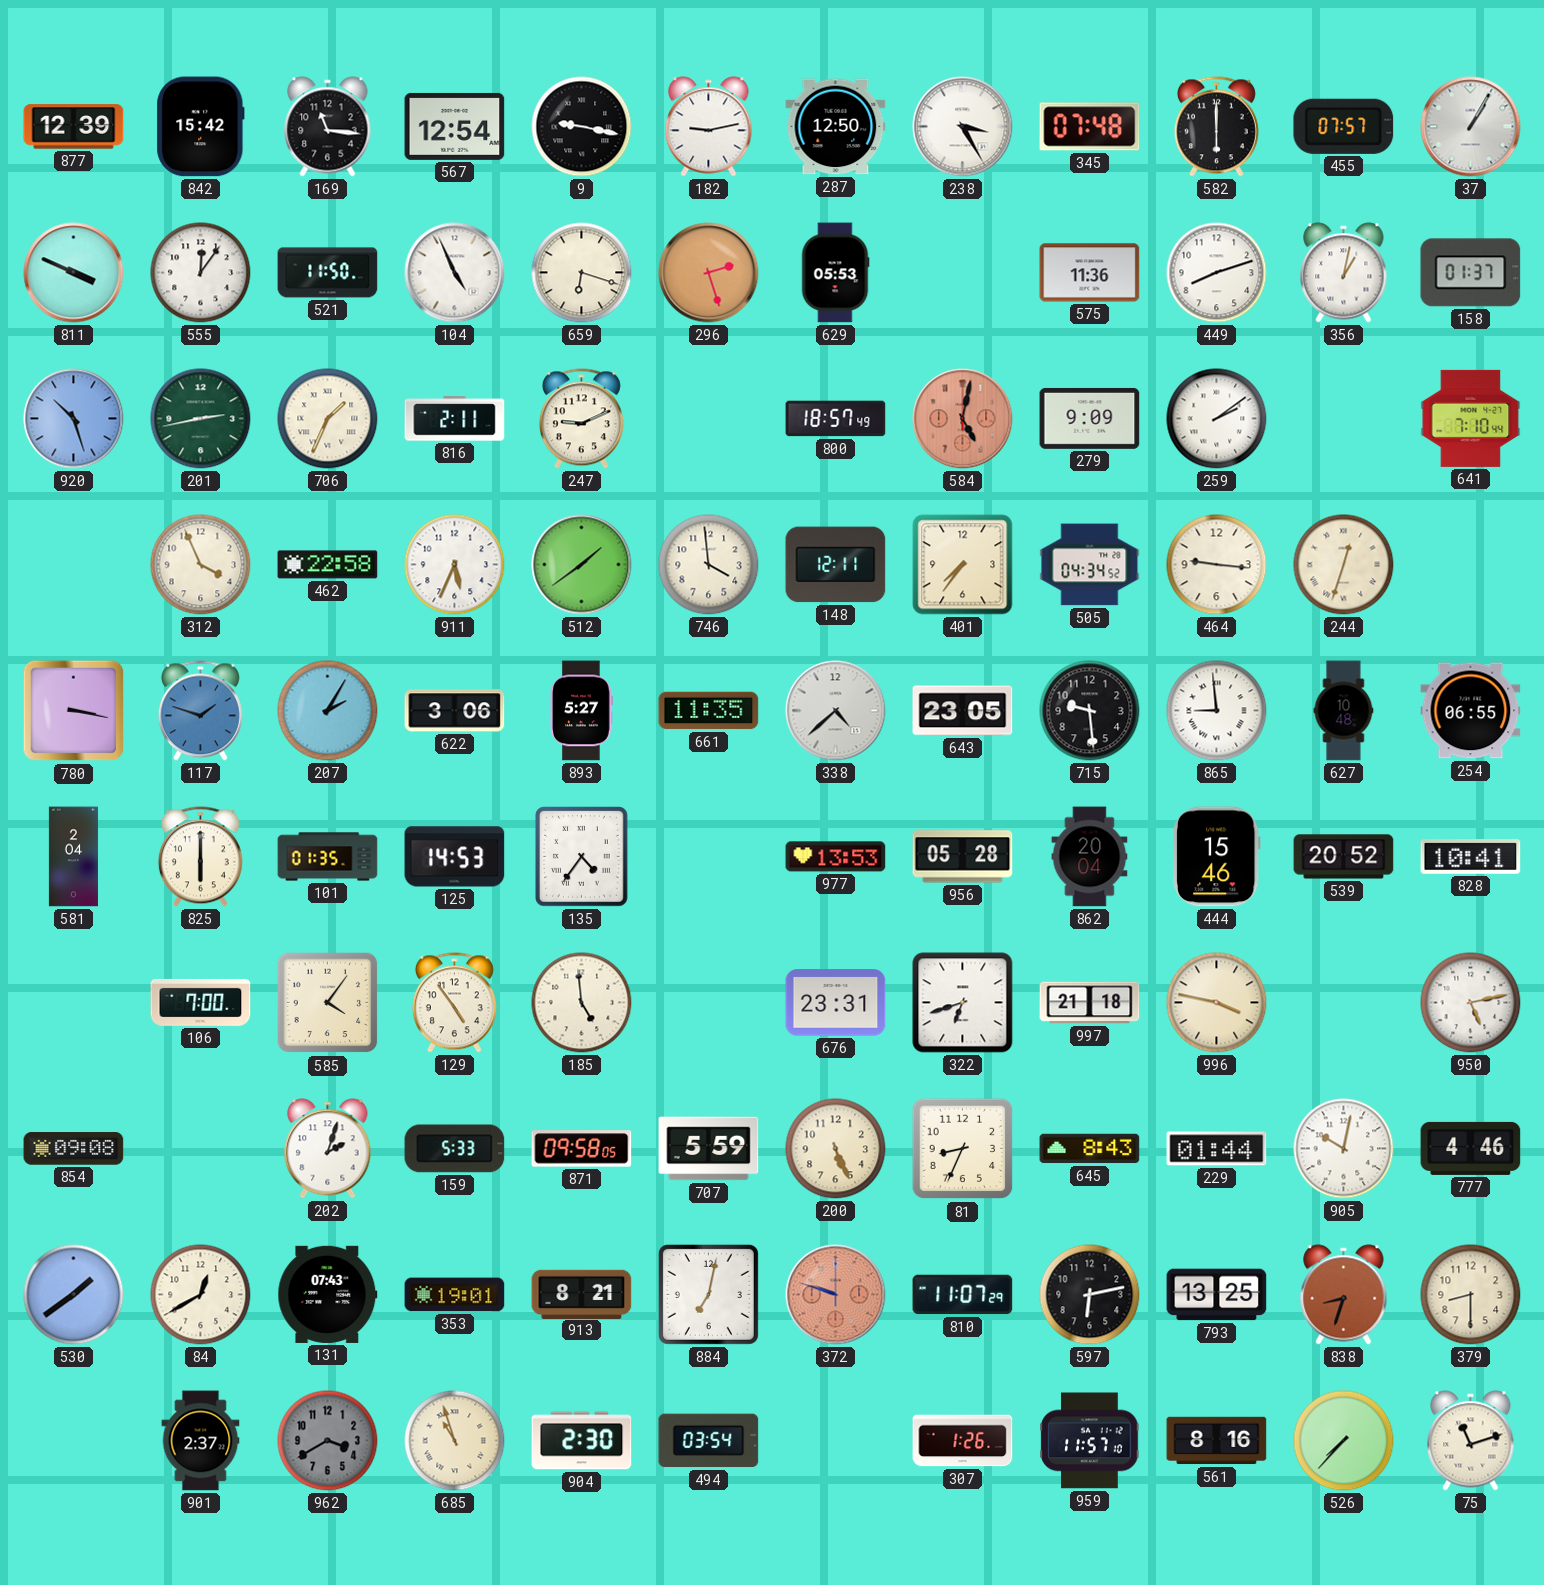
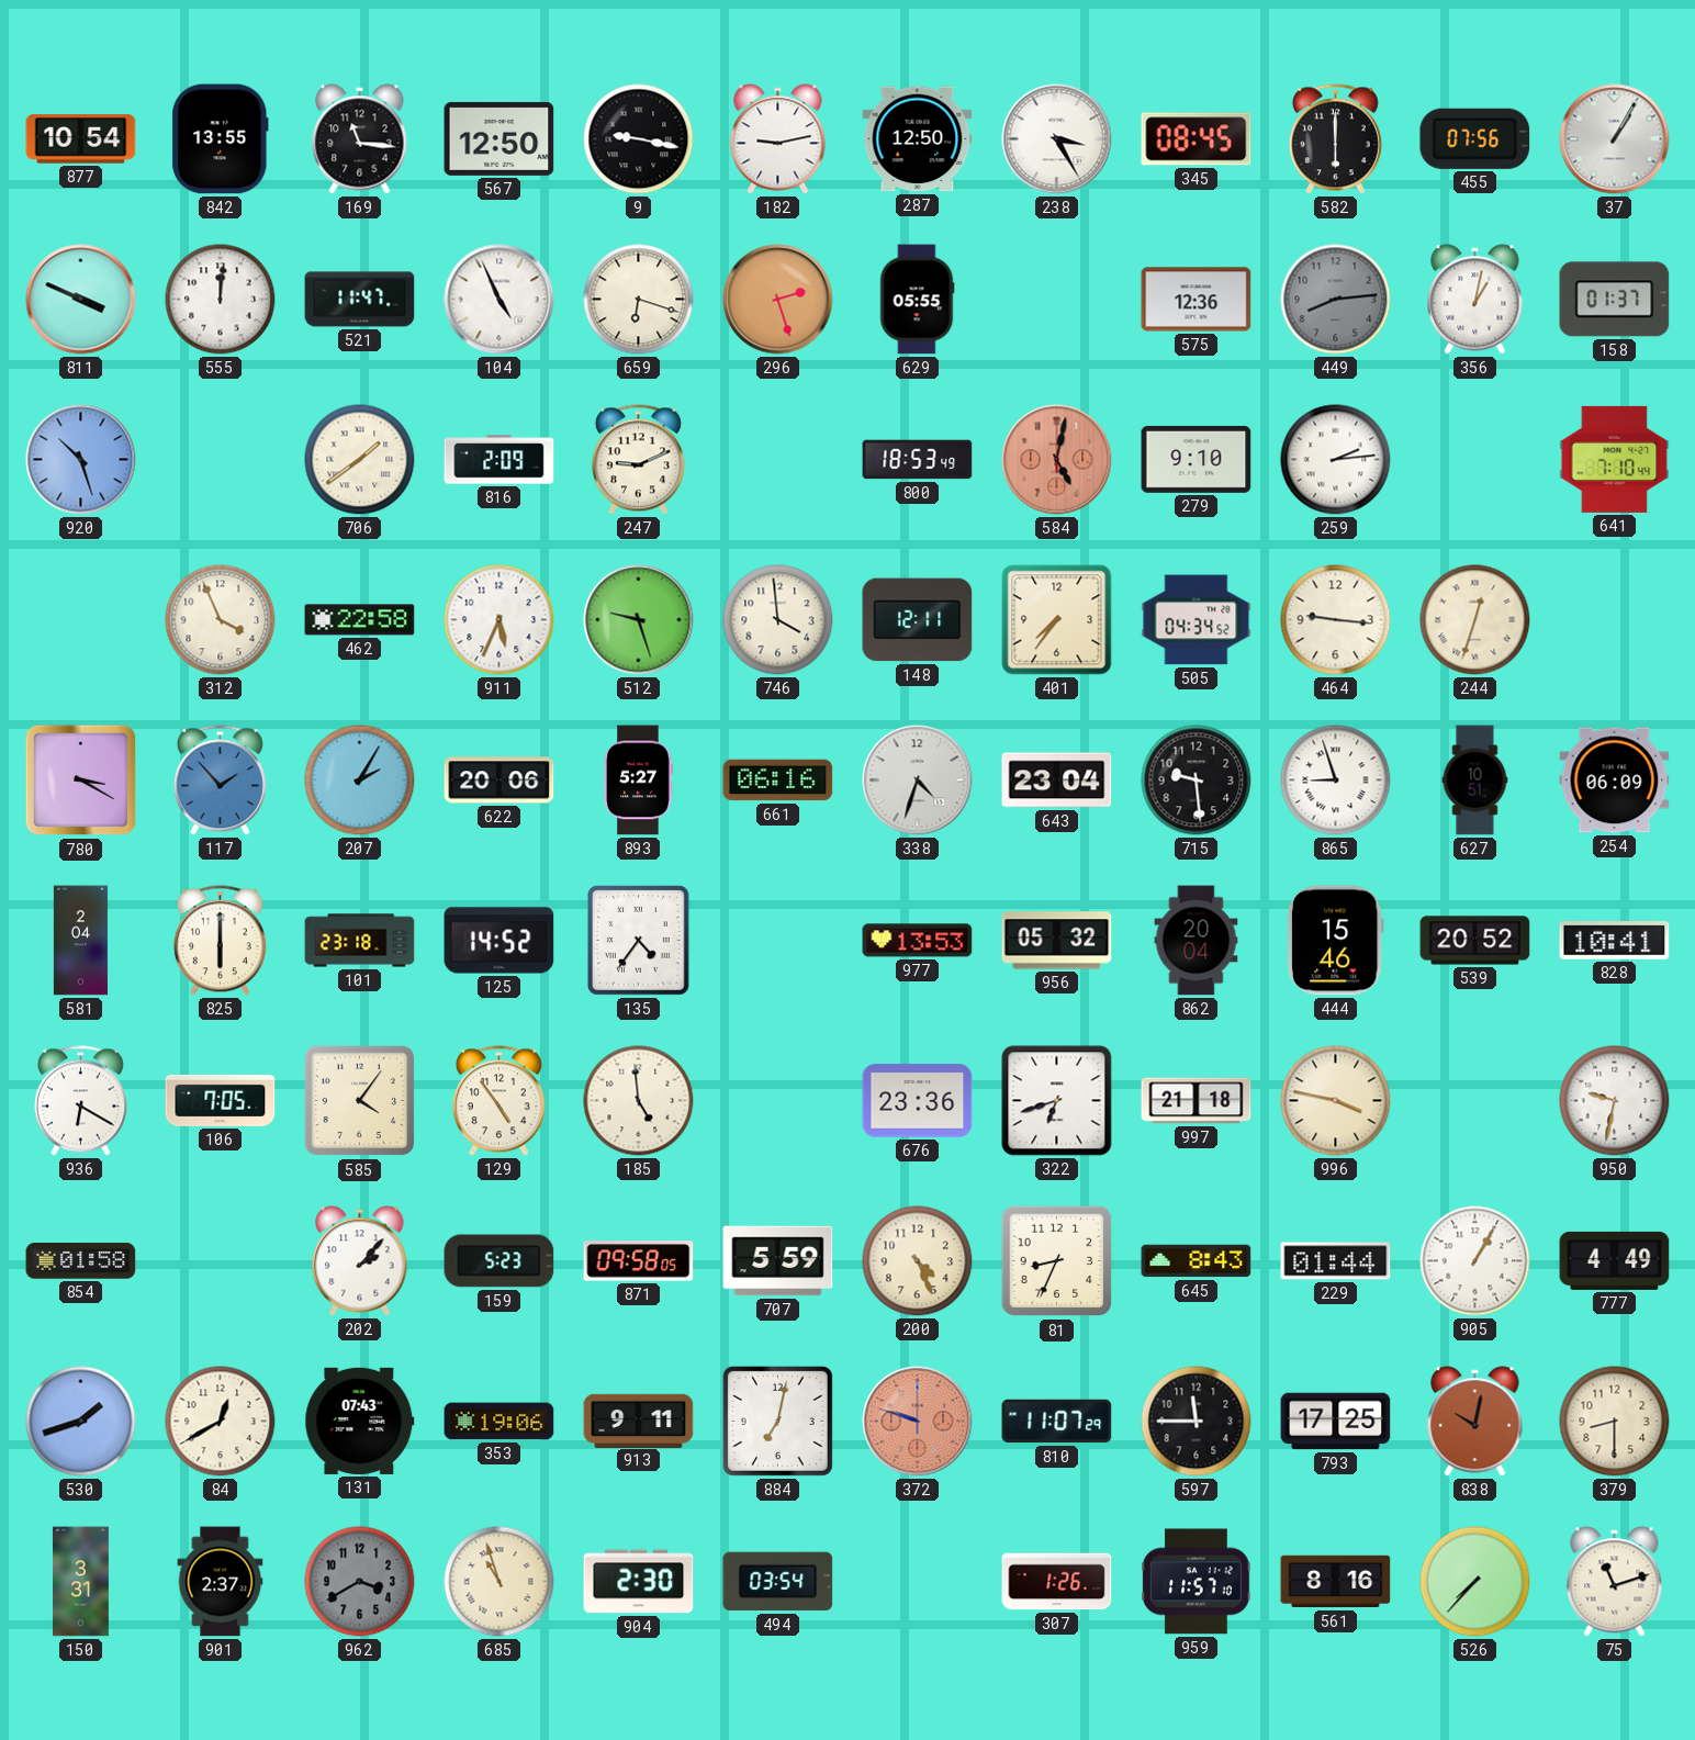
877: 12:39 -> 10:54 (81, 139)
842: 15:42 -> 13:55 (221, 139)
567: 12:54 -> 12:50 (499, 138)
345: 07:48 -> 08:45 (1197, 139)
455: 07:57 -> 07:56 (1475, 138)
555: 12:06 -> 12:01 (221, 300)
521: 11:50 -> 11:47 (360, 300)
629: 05:53 -> 05:55 (917, 300)
575: 11:36 -> 12:36 (1197, 300)
449: 8:12 -> 8:14 (1336, 300)
449 dial: white -> grey (1336, 300)
201: 2:43 -> none (201, 419)
706: 1:34 -> 1:39 (360, 460)
816: 2:11 -> 2:09 (499, 460)
800: 18:57 -> 18:53 (918, 460)
279: 9:09 -> 9:10 (1197, 459)
259: 2:09 -> 2:14 (1336, 460)
512: 1:39 -> 9:27 (639, 620)
780: 3:17 -> 3:20 (81, 781)
117: 1:48 -> 1:53 (220, 781)
622: 3:06 -> 20:06 (499, 781)
661: 11:35 -> 06:16 (778, 781)
338: 4:38 -> 4:33 (918, 781)
643: 23:05 -> 23:04 (1057, 781)
865: 8:59 -> 8:57 (1336, 781)
627: 10:48 -> 10:51 (1475, 781)
254: 06:55 -> 06:09 (1615, 781)
101: 01:35 -> 23:18 (360, 941)
125: 14:53 -> 14:52 (499, 941)
956: 05:28 -> 05:32 (1057, 941)
936: none -> 6:20 (80, 1101)
106: 7:00 -> 7:05 (221, 1100)
676: 23:31 -> 23:36 (918, 1101)
950: 5:13 -> 9:32 (1615, 1101)
854: 09:08 -> 01:58 (81, 1261)
202: 2:03 -> 2:07 (360, 1261)
159: 5:33 -> 5:23 (499, 1261)
200: 5:26 -> 4:26 (918, 1261)
905: 10:02 -> 1:05 (1475, 1261)
777: 4:46 -> 4:49 (1615, 1260)
530: 1:39 -> 1:42 (81, 1422)
353: 19:01 -> 19:06 (499, 1422)
913: 8:21 -> 9:11 (639, 1421)
597: 6:13 -> 11:45 (1197, 1422)
793: 13:25 -> 17:25 (1336, 1422)
838: 8:33 -> 10:02 (1475, 1422)
150: none -> 3:31 (80, 1582)
